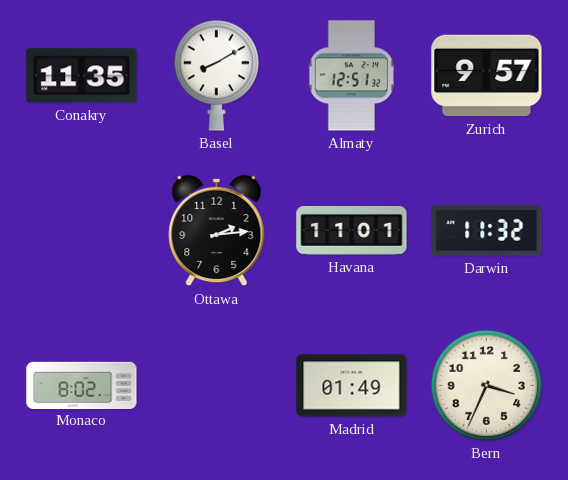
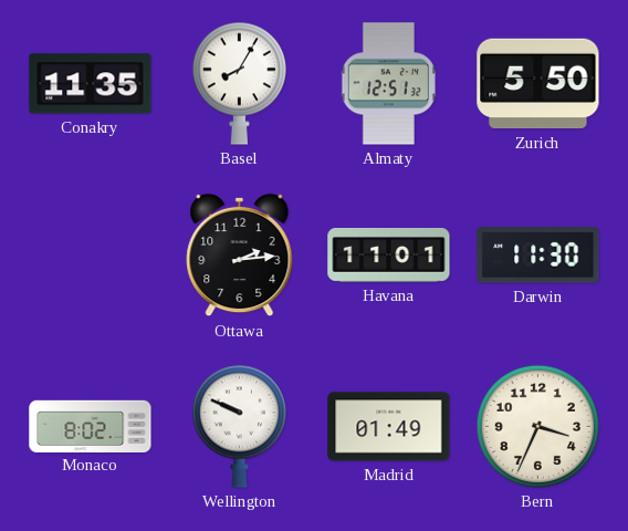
Basel: 8:10 -> 8:05 (239, 83)
Zurich: 9:57 -> 5:50 (538, 84)
Darwin: 11:32 -> 11:30 (538, 256)
Wellington: none -> 9:49 (239, 426)
